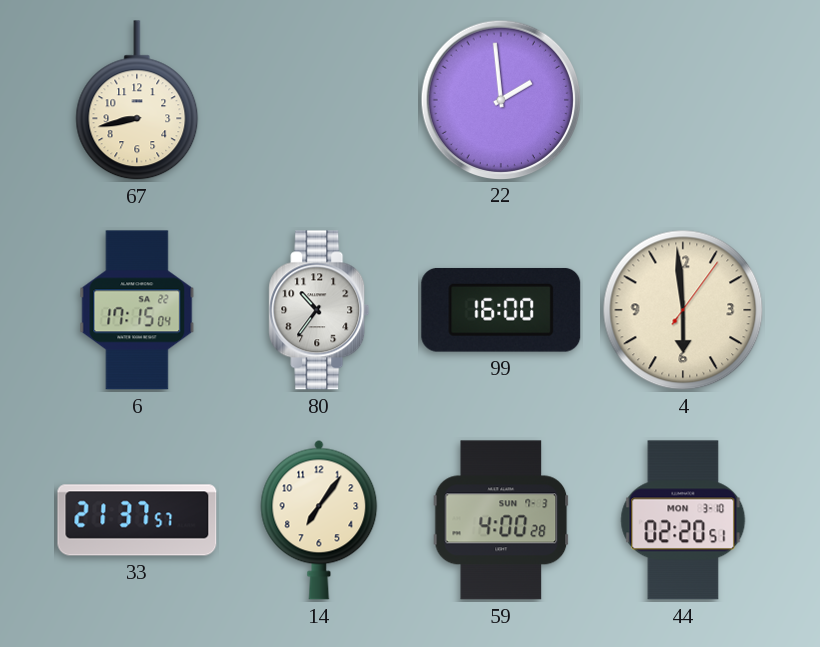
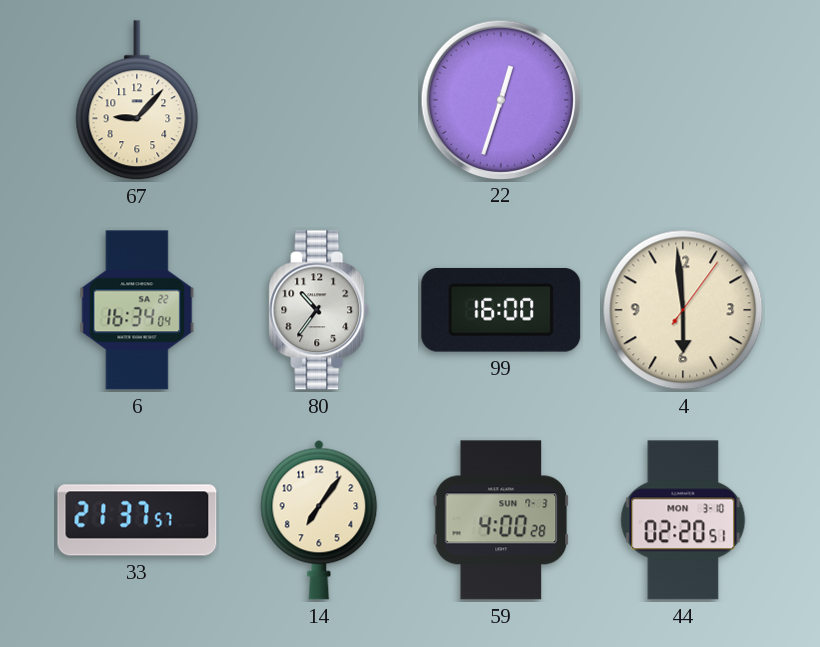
67: 8:43 -> 9:07 (137, 101)
22: 1:59 -> 12:33 (500, 99)
6: 17:15 -> 16:34 (137, 310)
